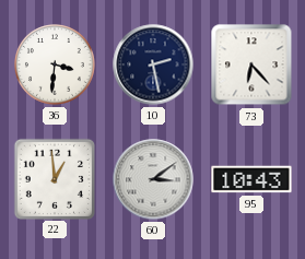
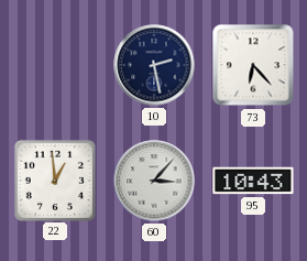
36: 3:31 -> none (56, 66)
60: 3:09 -> 3:07 (154, 181)
